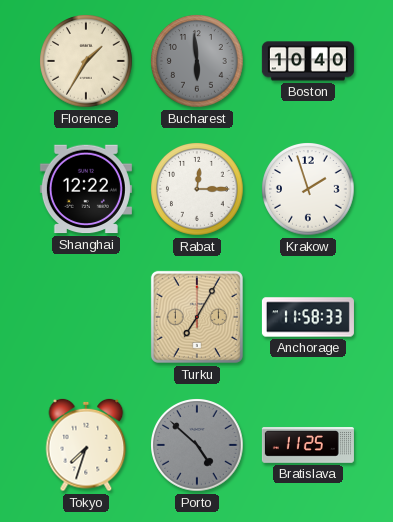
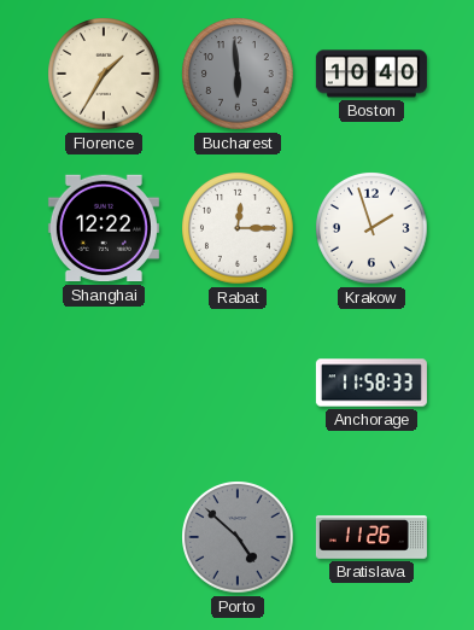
Turku: 7:05 -> none (197, 317)
Tokyo: 7:33 -> none (86, 445)
Bratislava: 11:25 -> 11:26 (371, 537)
